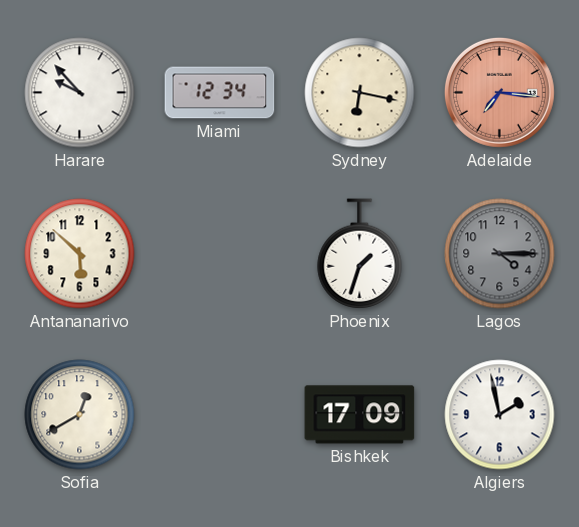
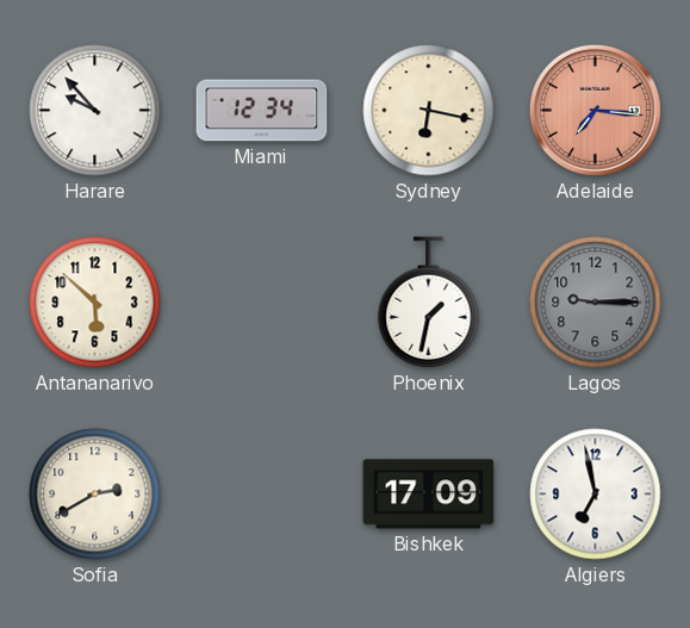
Phoenix: 1:33 -> 1:32 (429, 303)
Lagos: 4:15 -> 9:15 (596, 303)
Sofia: 12:40 -> 2:40 (95, 495)
Algiers: 1:58 -> 6:58 (596, 495)
